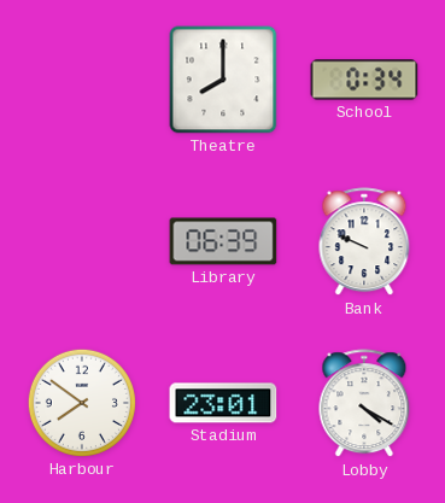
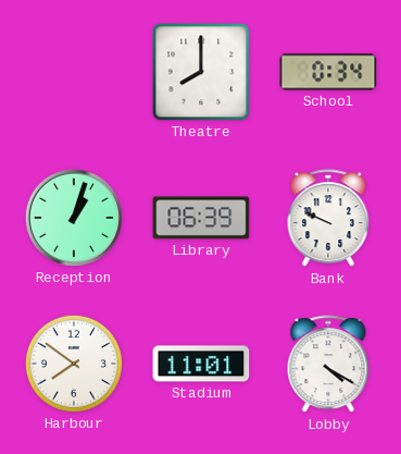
Reception: none -> 1:03 (74, 218)
Stadium: 23:01 -> 11:01 (201, 364)
